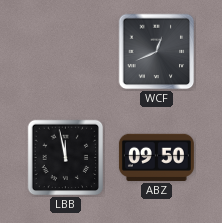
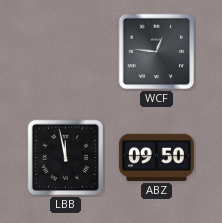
WCF: 12:41 -> 12:46 (157, 52)
